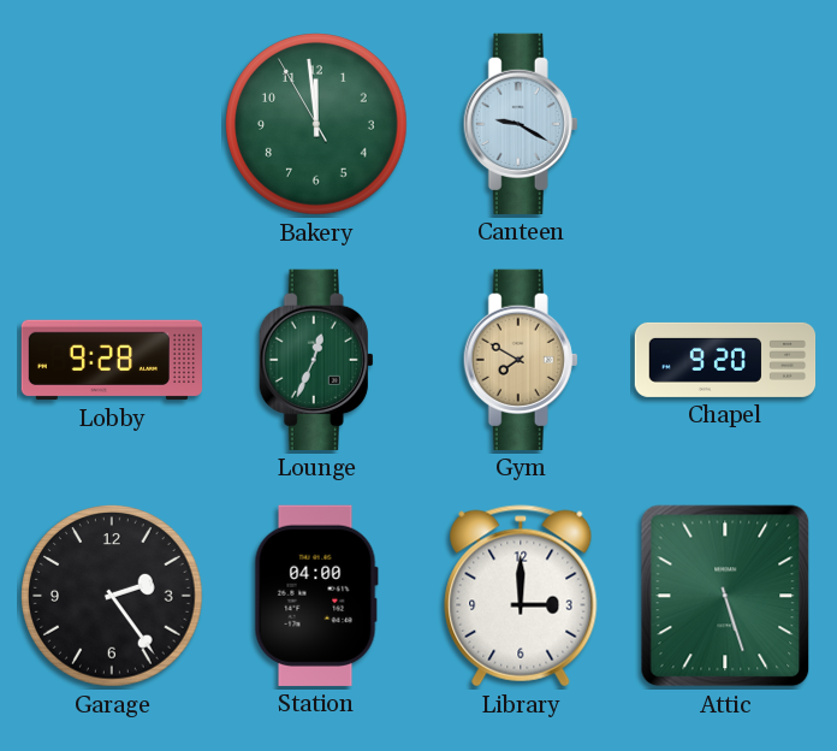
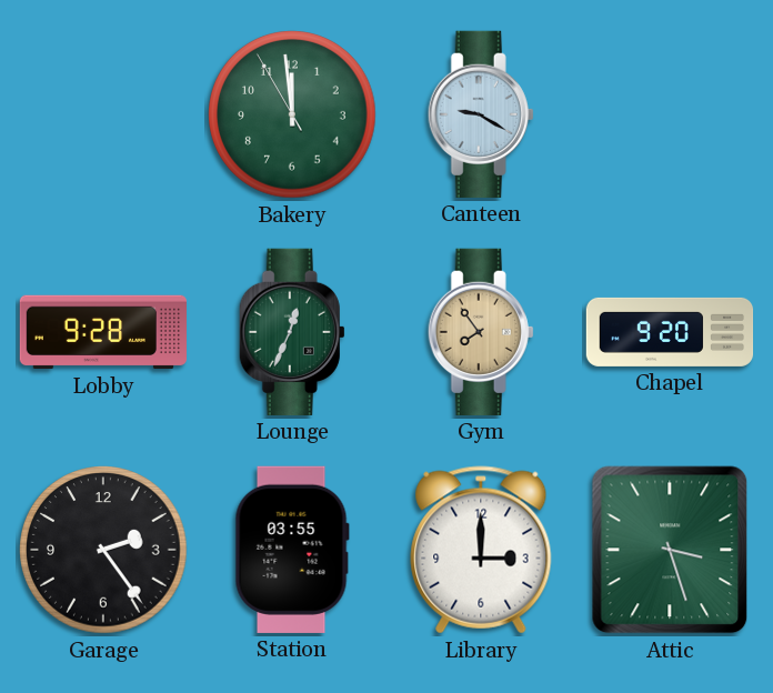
Gym: 7:50 -> 7:54 (481, 332)
Station: 04:00 -> 03:55 (292, 550)
Attic: 5:27 -> 3:27 (670, 550)
